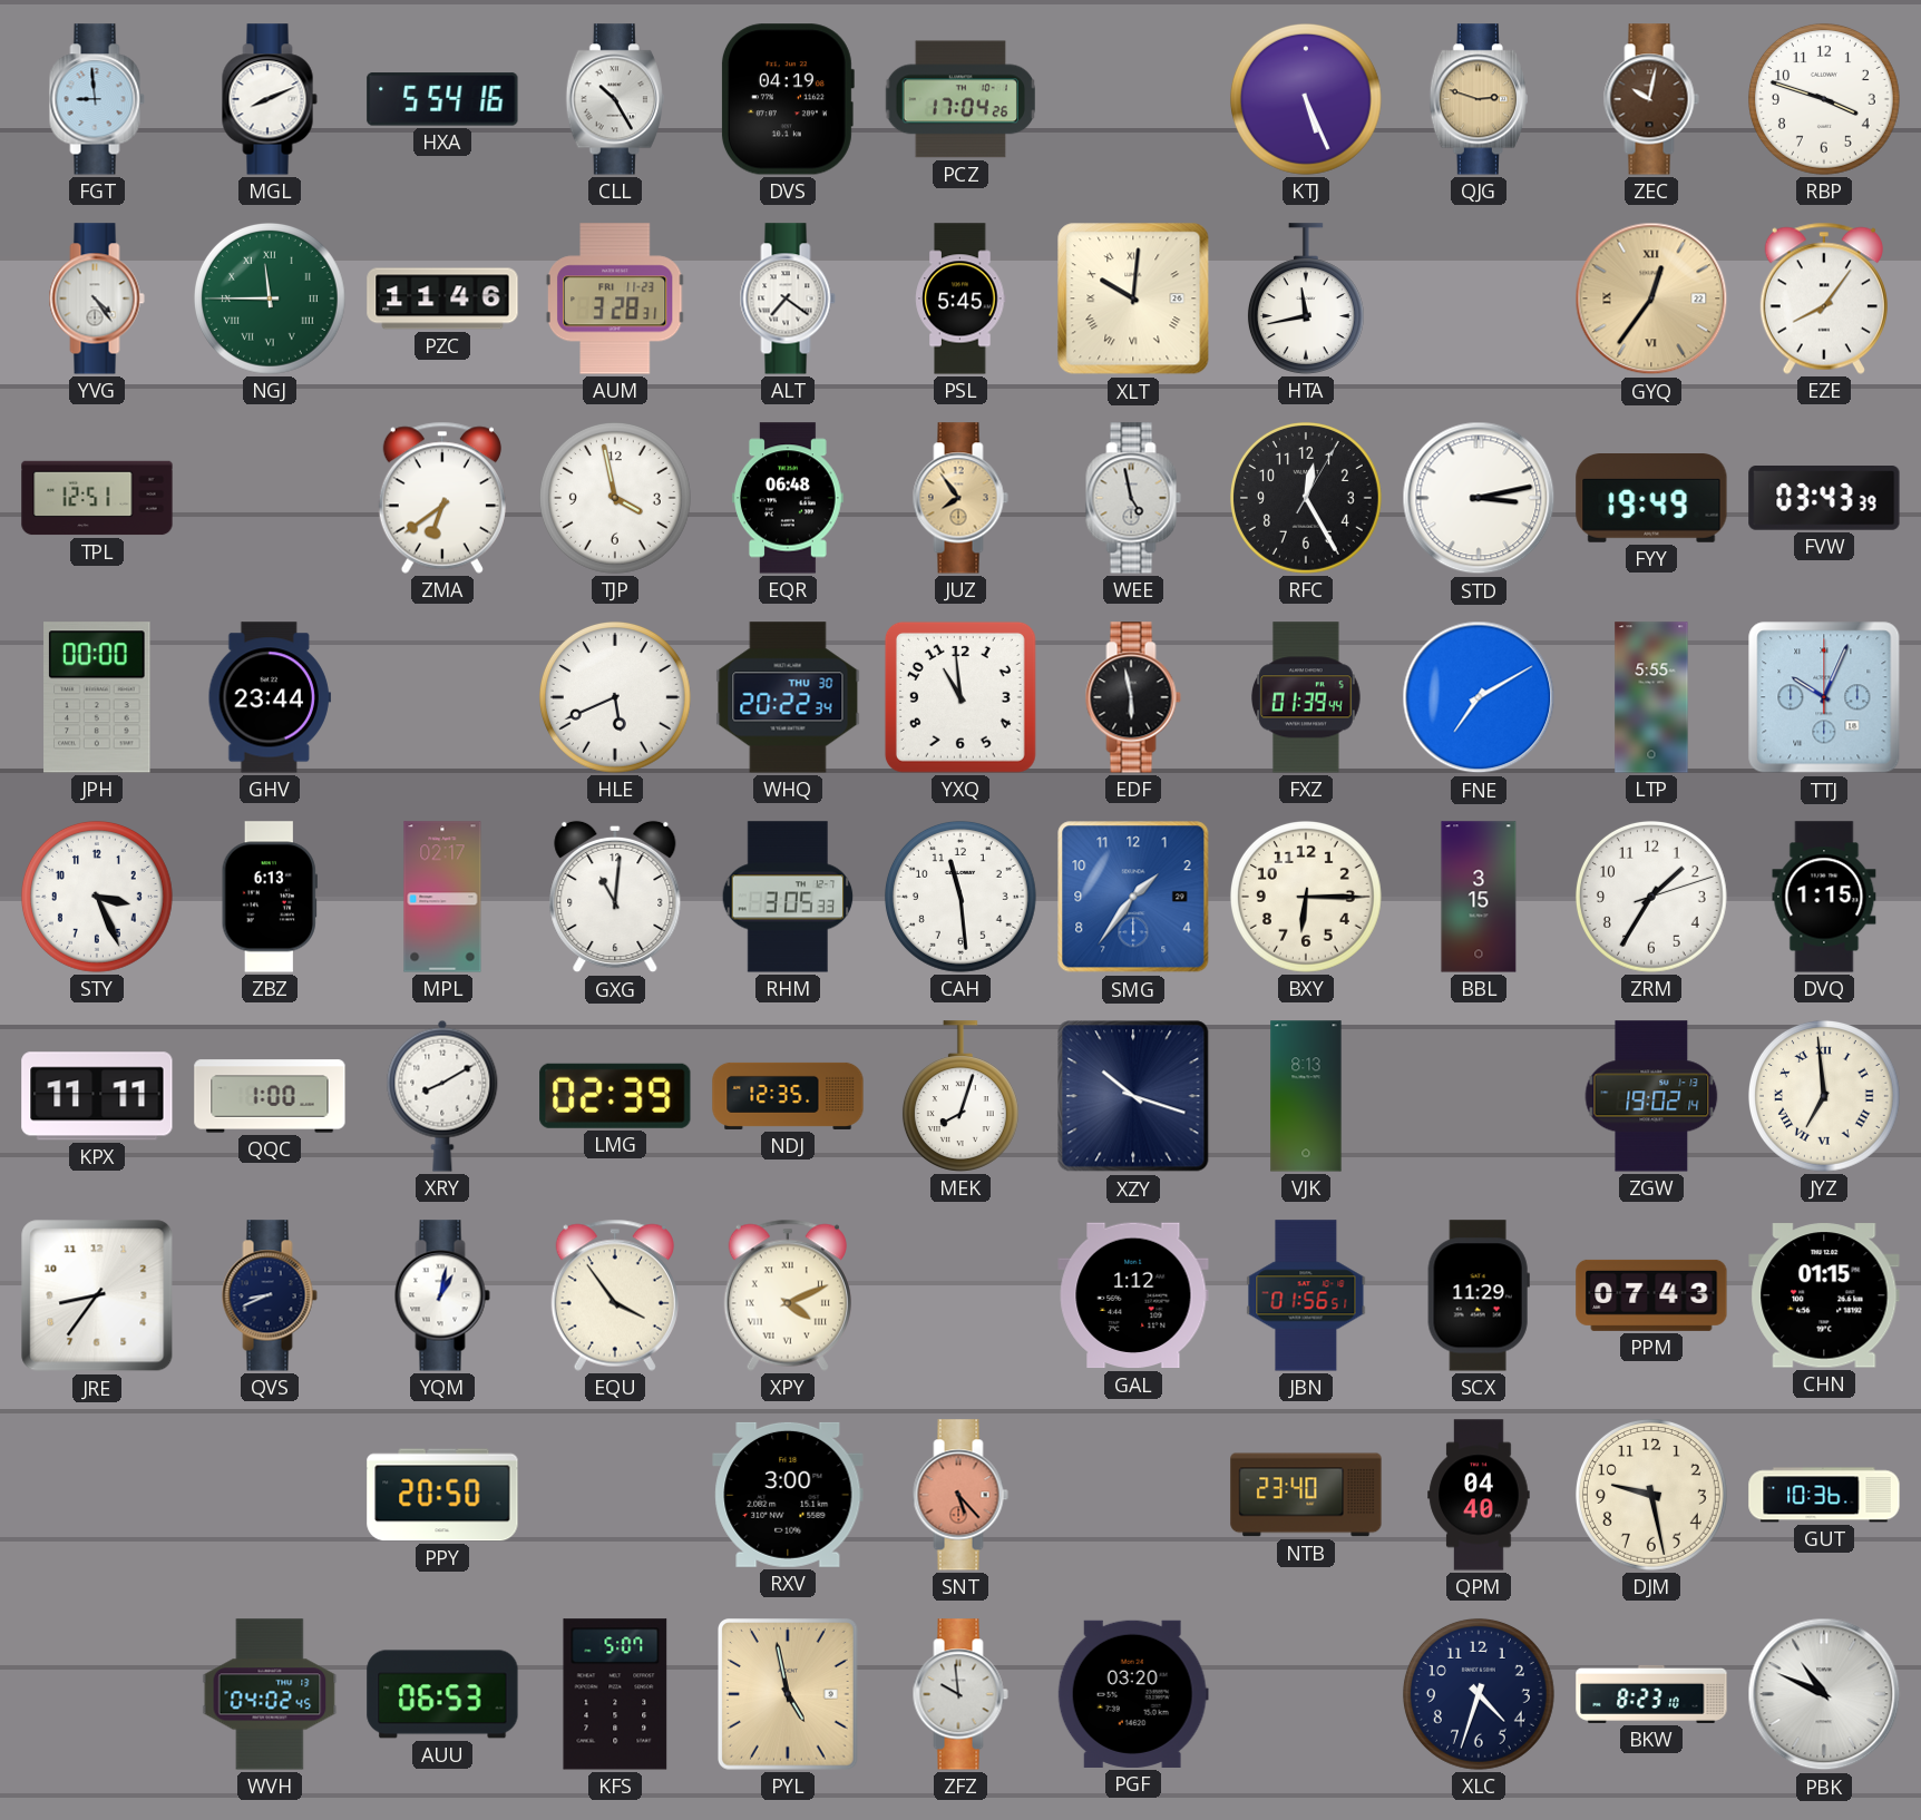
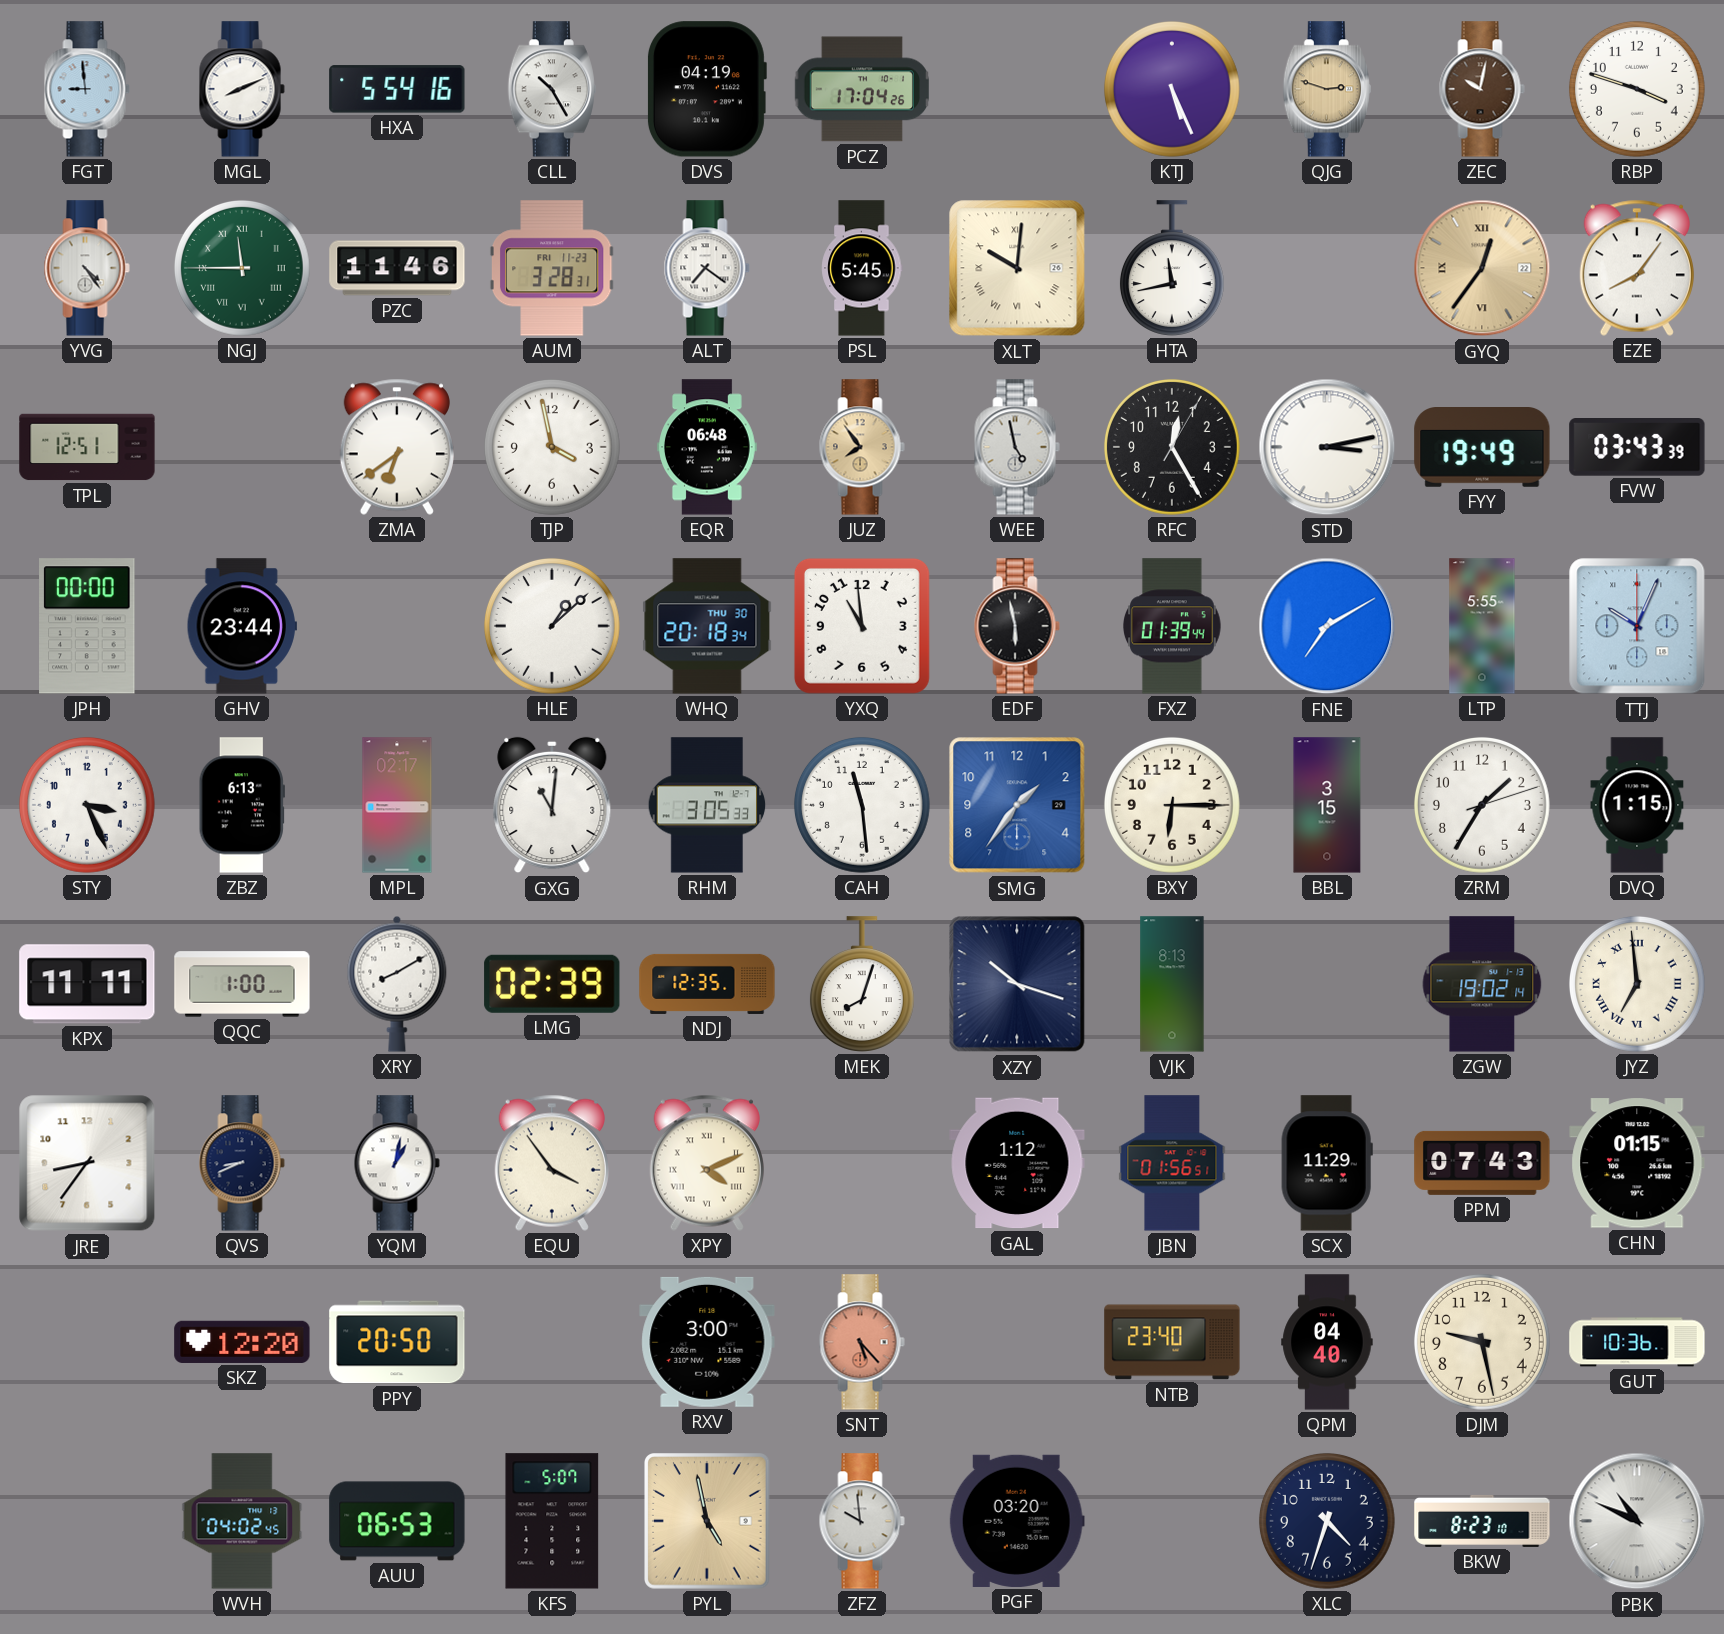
HLE: 5:41 -> 1:08 (552, 626)
WHQ: 20:22 -> 20:18 (707, 626)
SKZ: none -> 12:20 (242, 1342)
